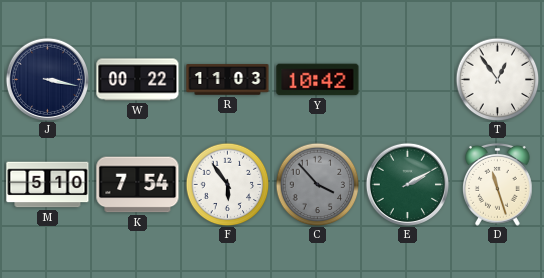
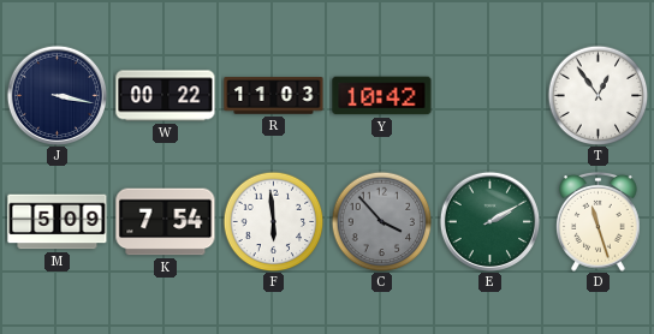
M: 5:10 -> 5:09 (58, 222)
F: 5:54 -> 5:59 (273, 221)
